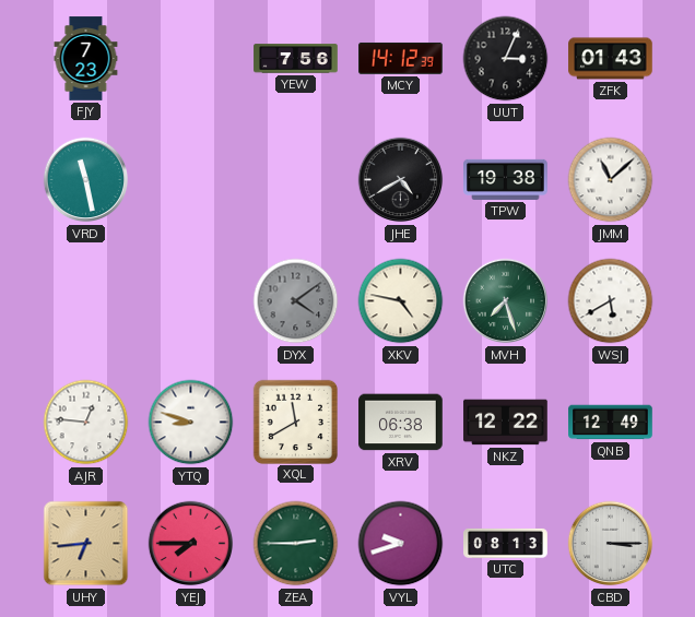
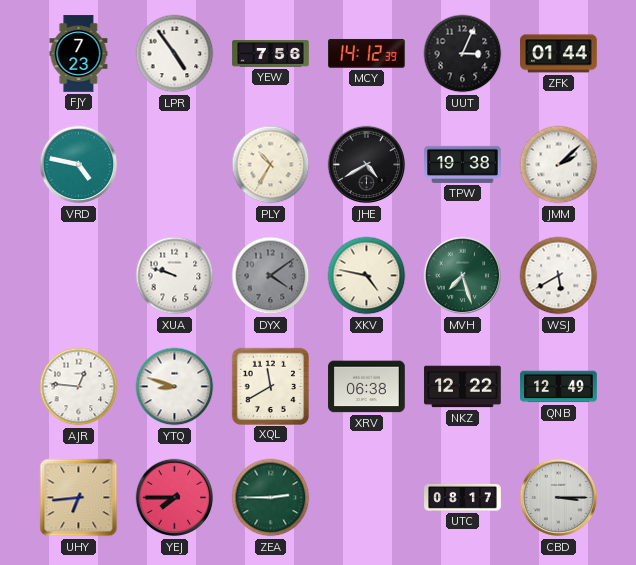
LPR: none -> 4:54 (175, 54)
ZFK: 01:43 -> 01:44 (559, 54)
VRD: 11:28 -> 4:47 (79, 165)
PLY: none -> 10:35 (271, 165)
JMM: 11:08 -> 2:08 (559, 165)
XUA: none -> 9:48 (175, 276)
VYL: 9:42 -> none (401, 544)
UTC: 08:13 -> 08:17 (463, 497)
